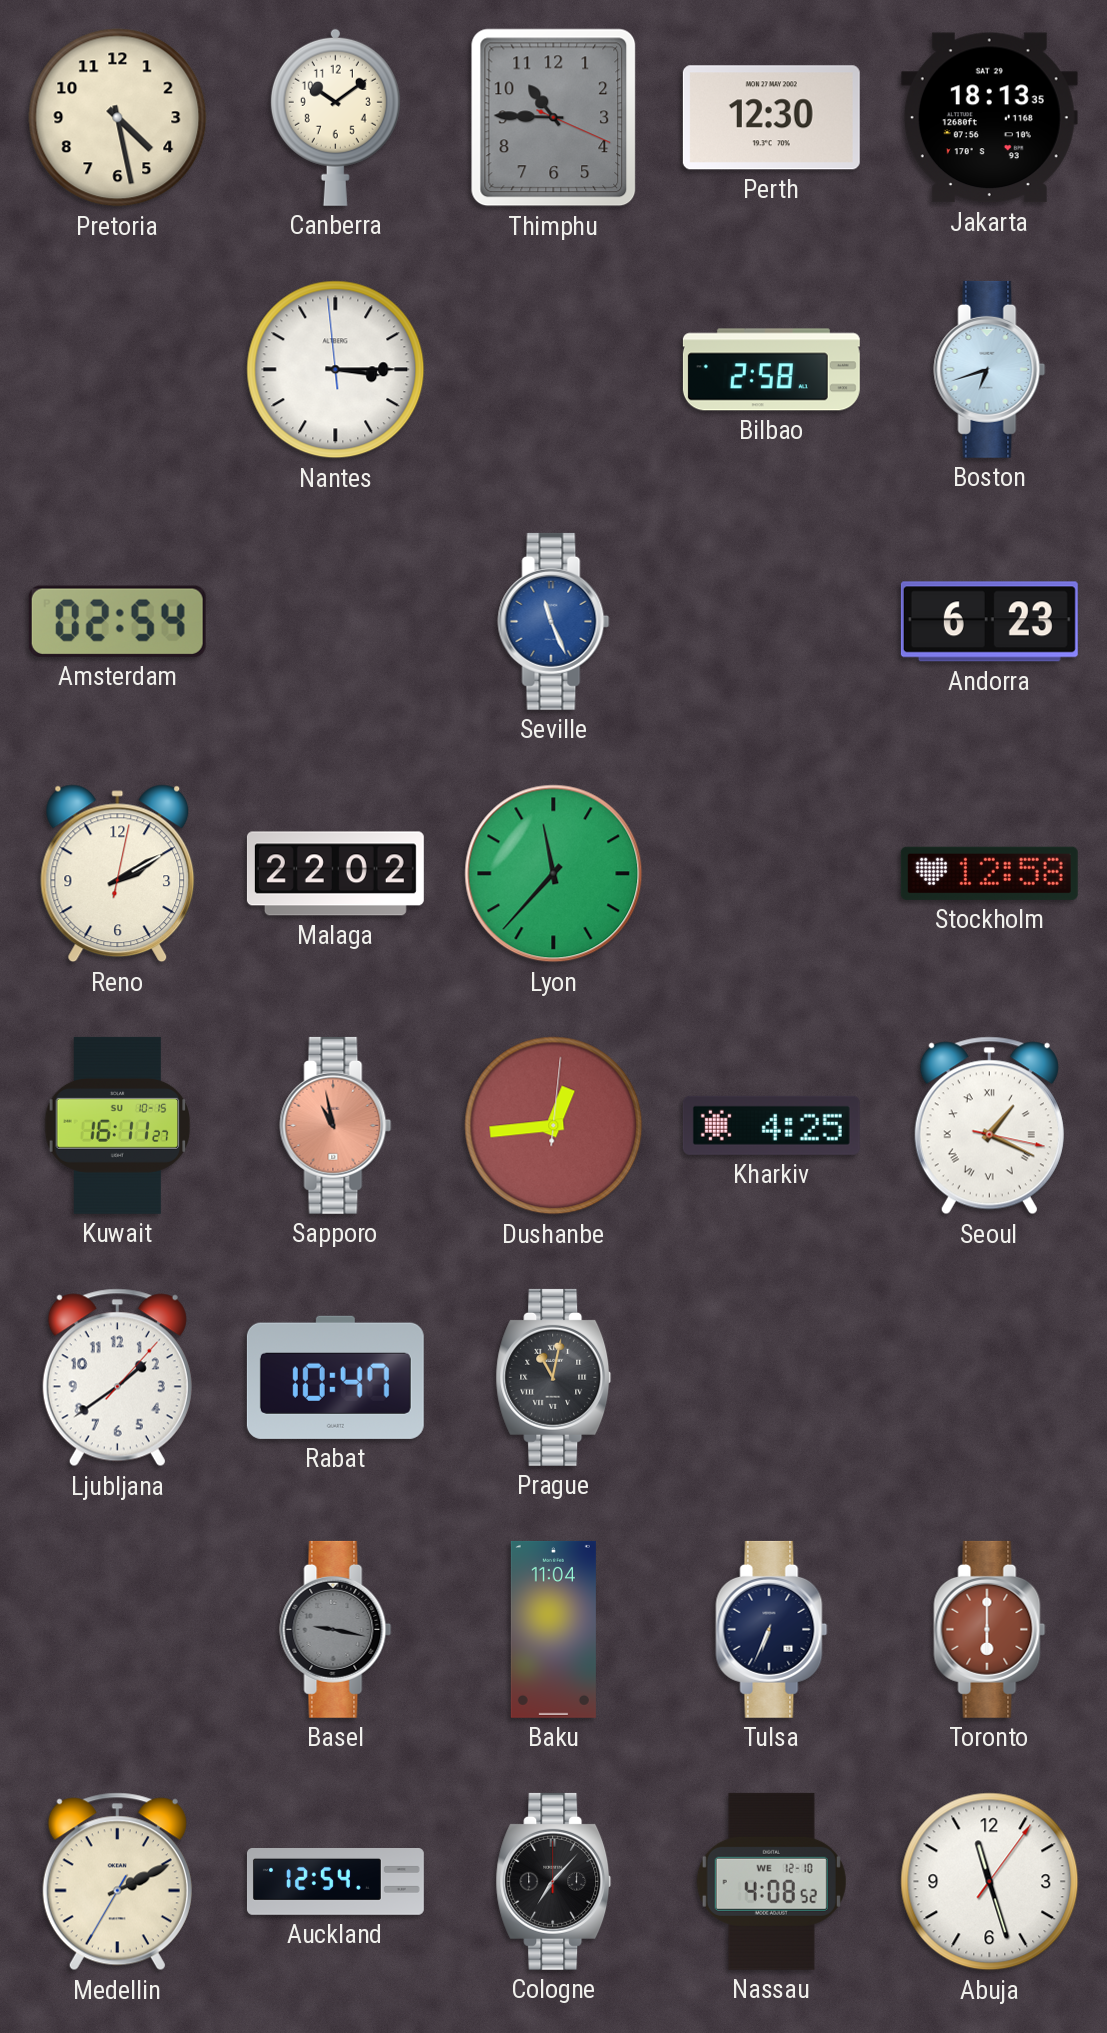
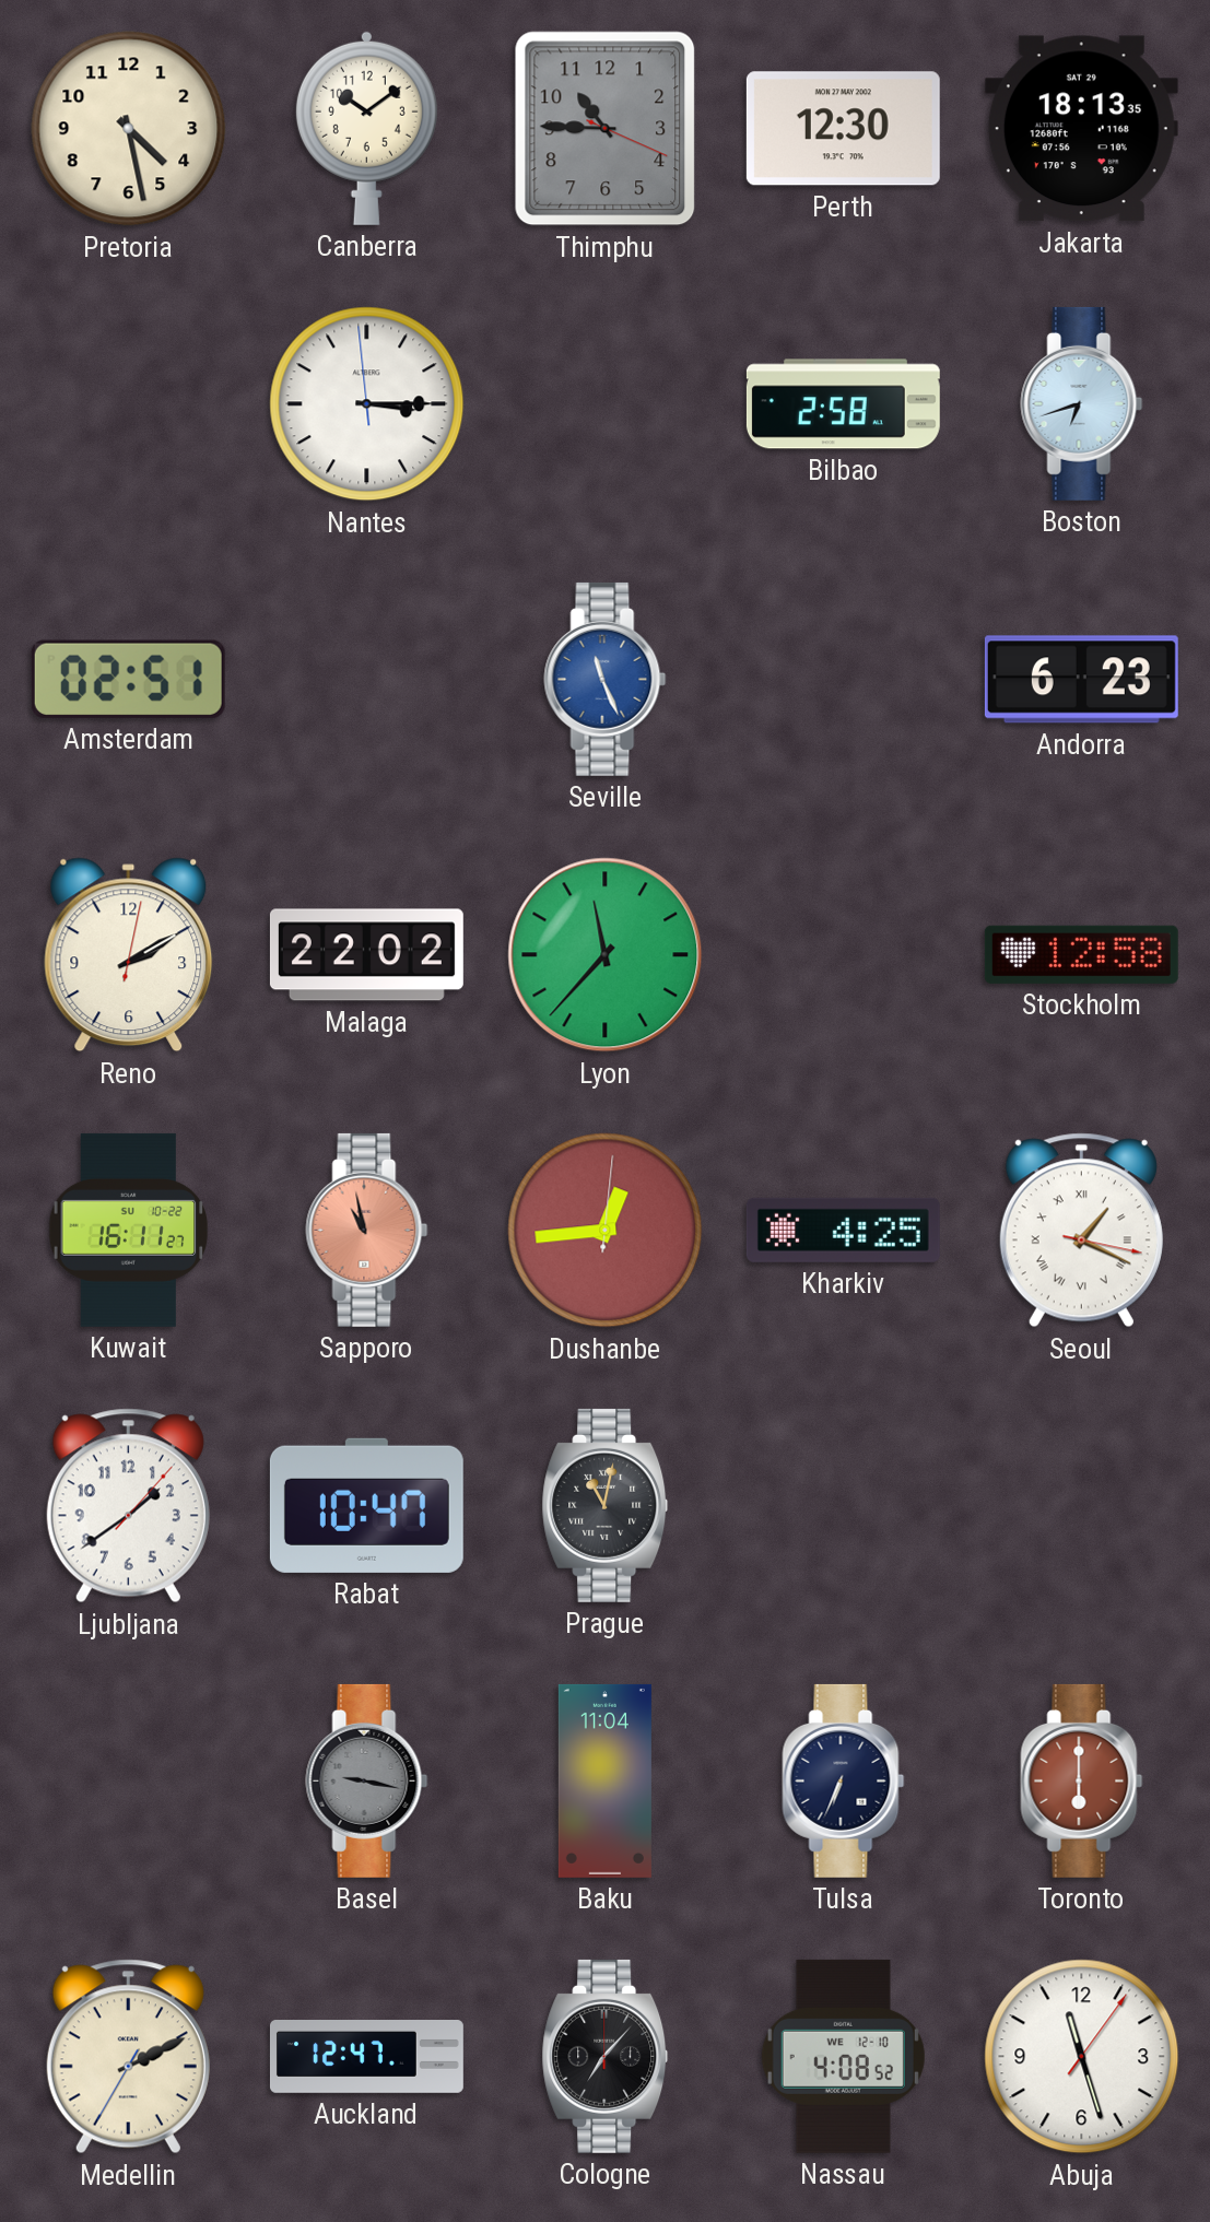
Amsterdam: 02:54 -> 02:51 (128, 679)
Kuwait date: SU 10-15 -> SU 10-22 (129, 1230)
Auckland: 12:54 -> 12:47 (366, 2057)
